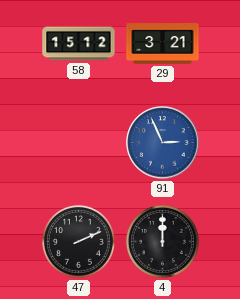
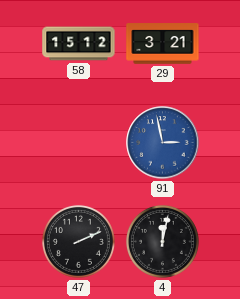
91: 2:56 -> 2:58 (163, 143)
4: 12:00 -> 12:02 (162, 241)
